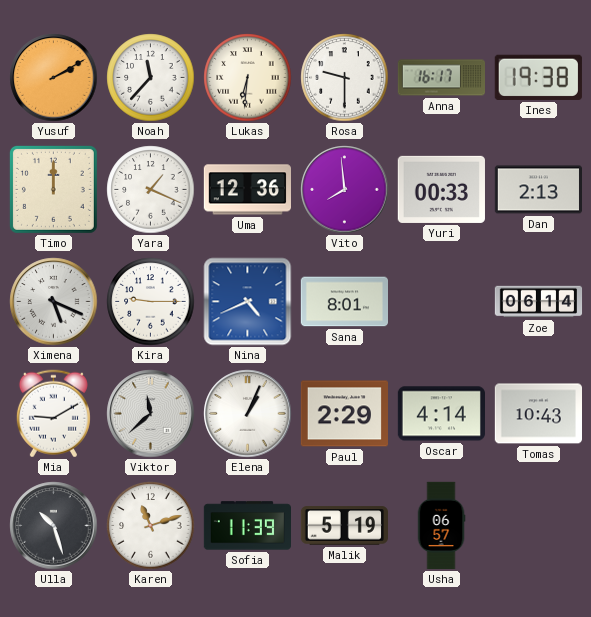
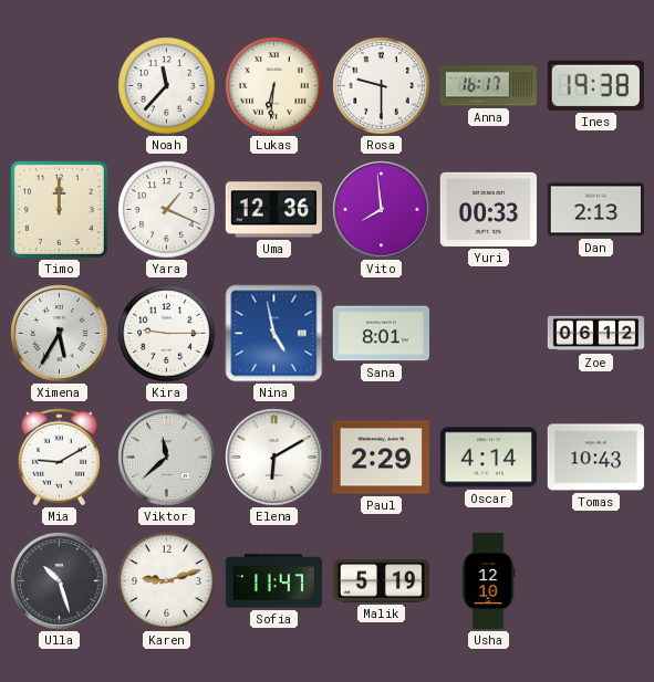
Yusuf: 2:10 -> none (54, 78)
Ximena: 5:19 -> 5:35 (60, 334)
Nina: 4:41 -> 4:58 (274, 334)
Zoe: 06:14 -> 06:12 (596, 334)
Elena: 1:04 -> 6:10 (274, 458)
Karen: 11:12 -> 9:12 (167, 581)
Sofia: 11:39 -> 11:47 (273, 581)
Usha: 06:57 -> 12:10 (488, 581)
